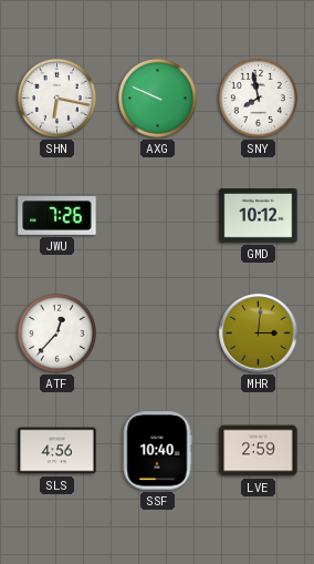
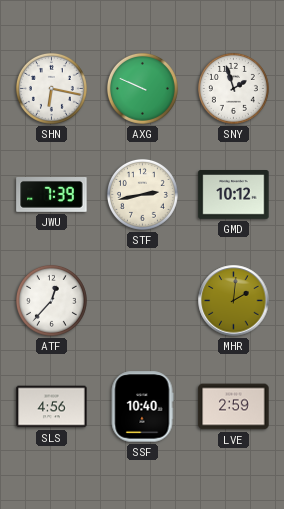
SNY: 7:58 -> 1:57 (233, 88)
JWU: 7:26 -> 7:39 (52, 195)
STF: none -> 2:43 (142, 194)
MHR: 3:01 -> 2:01 (234, 301)
